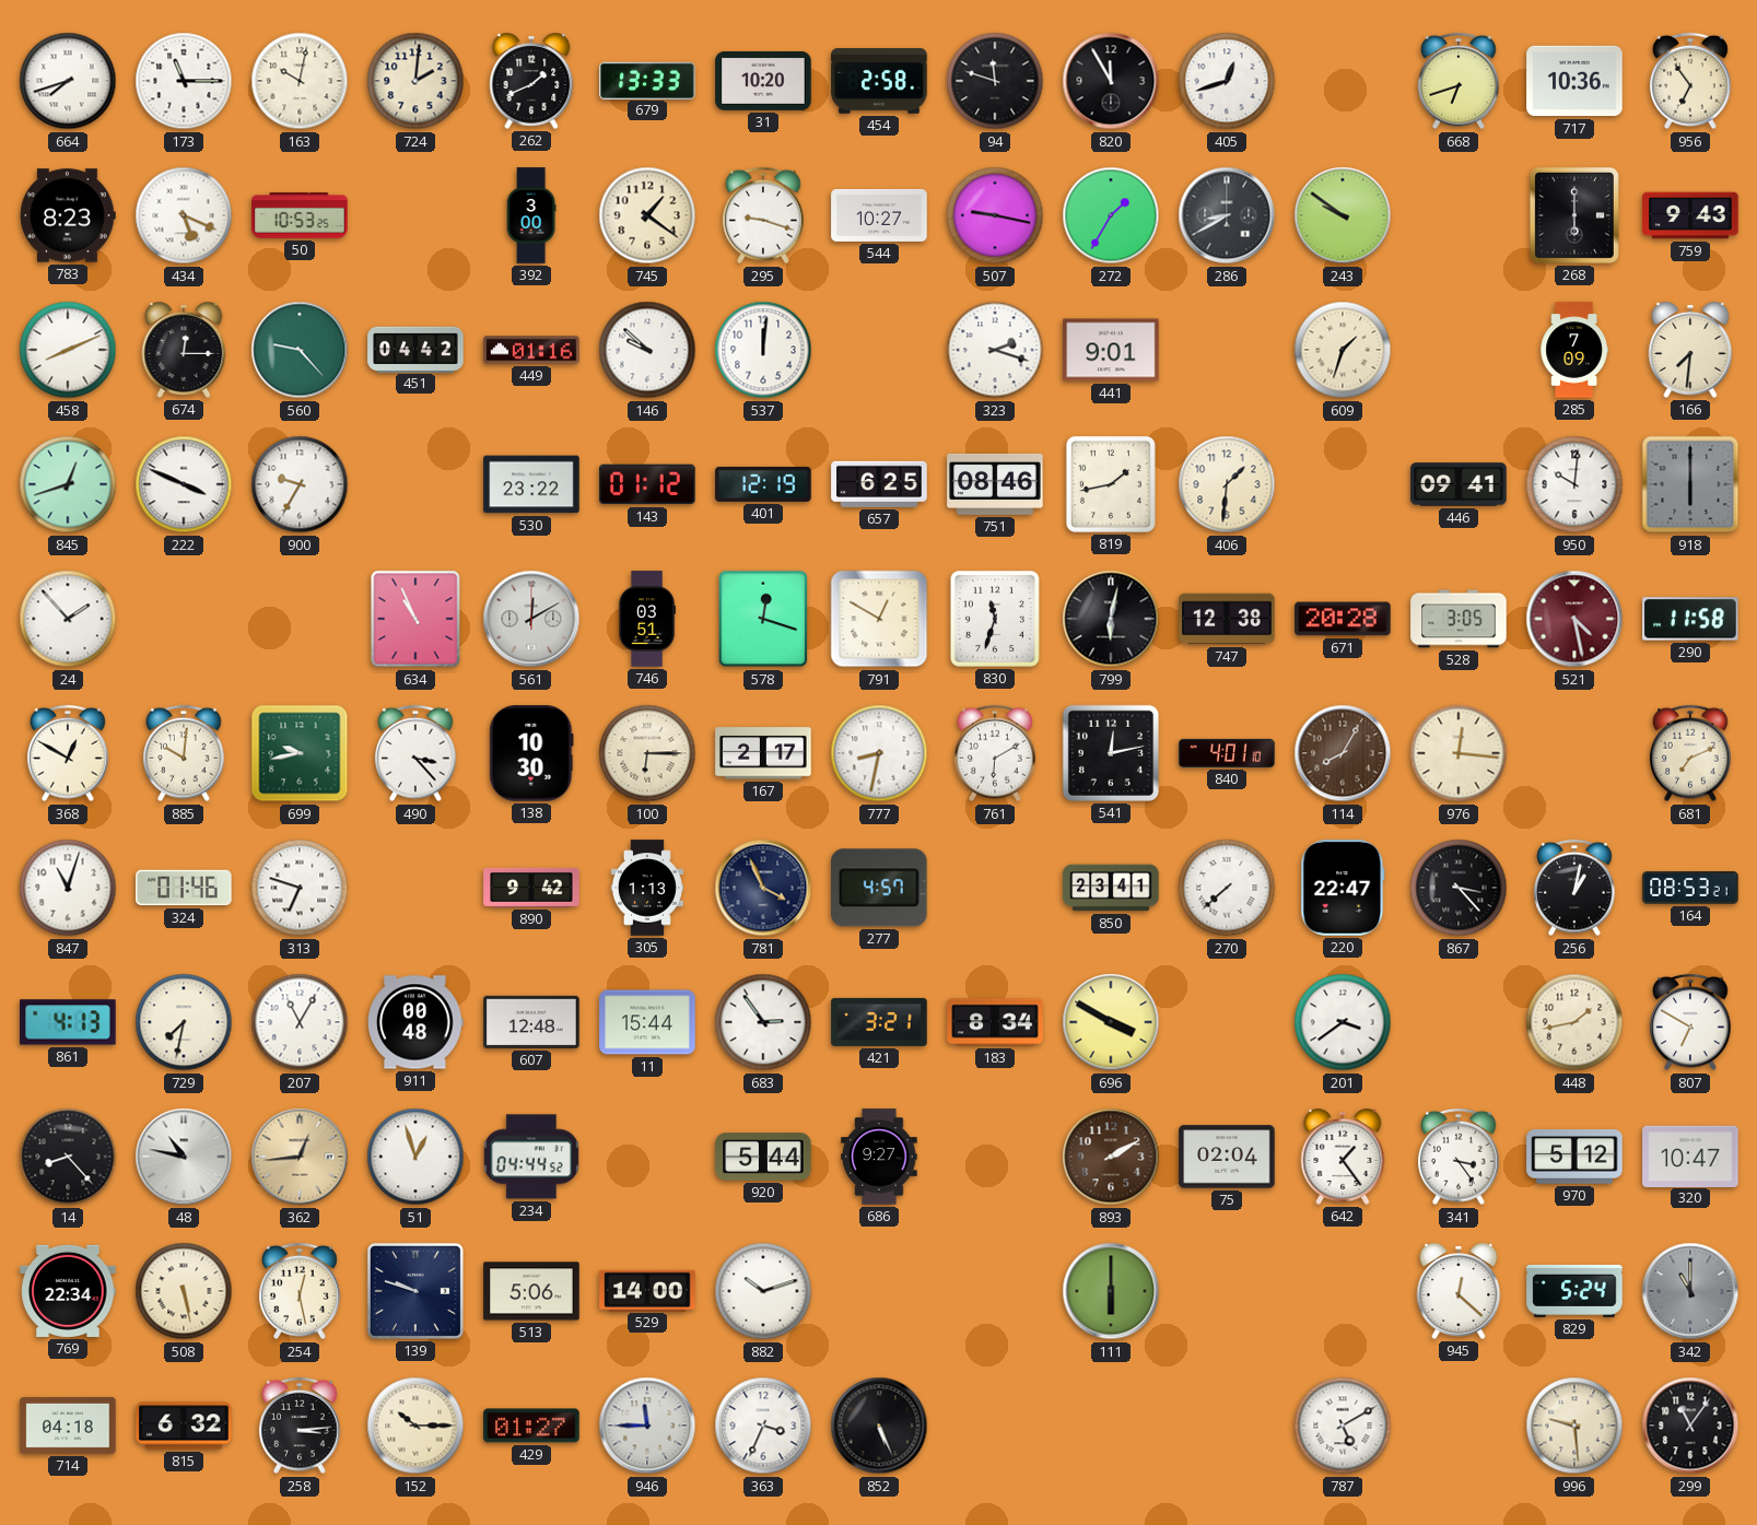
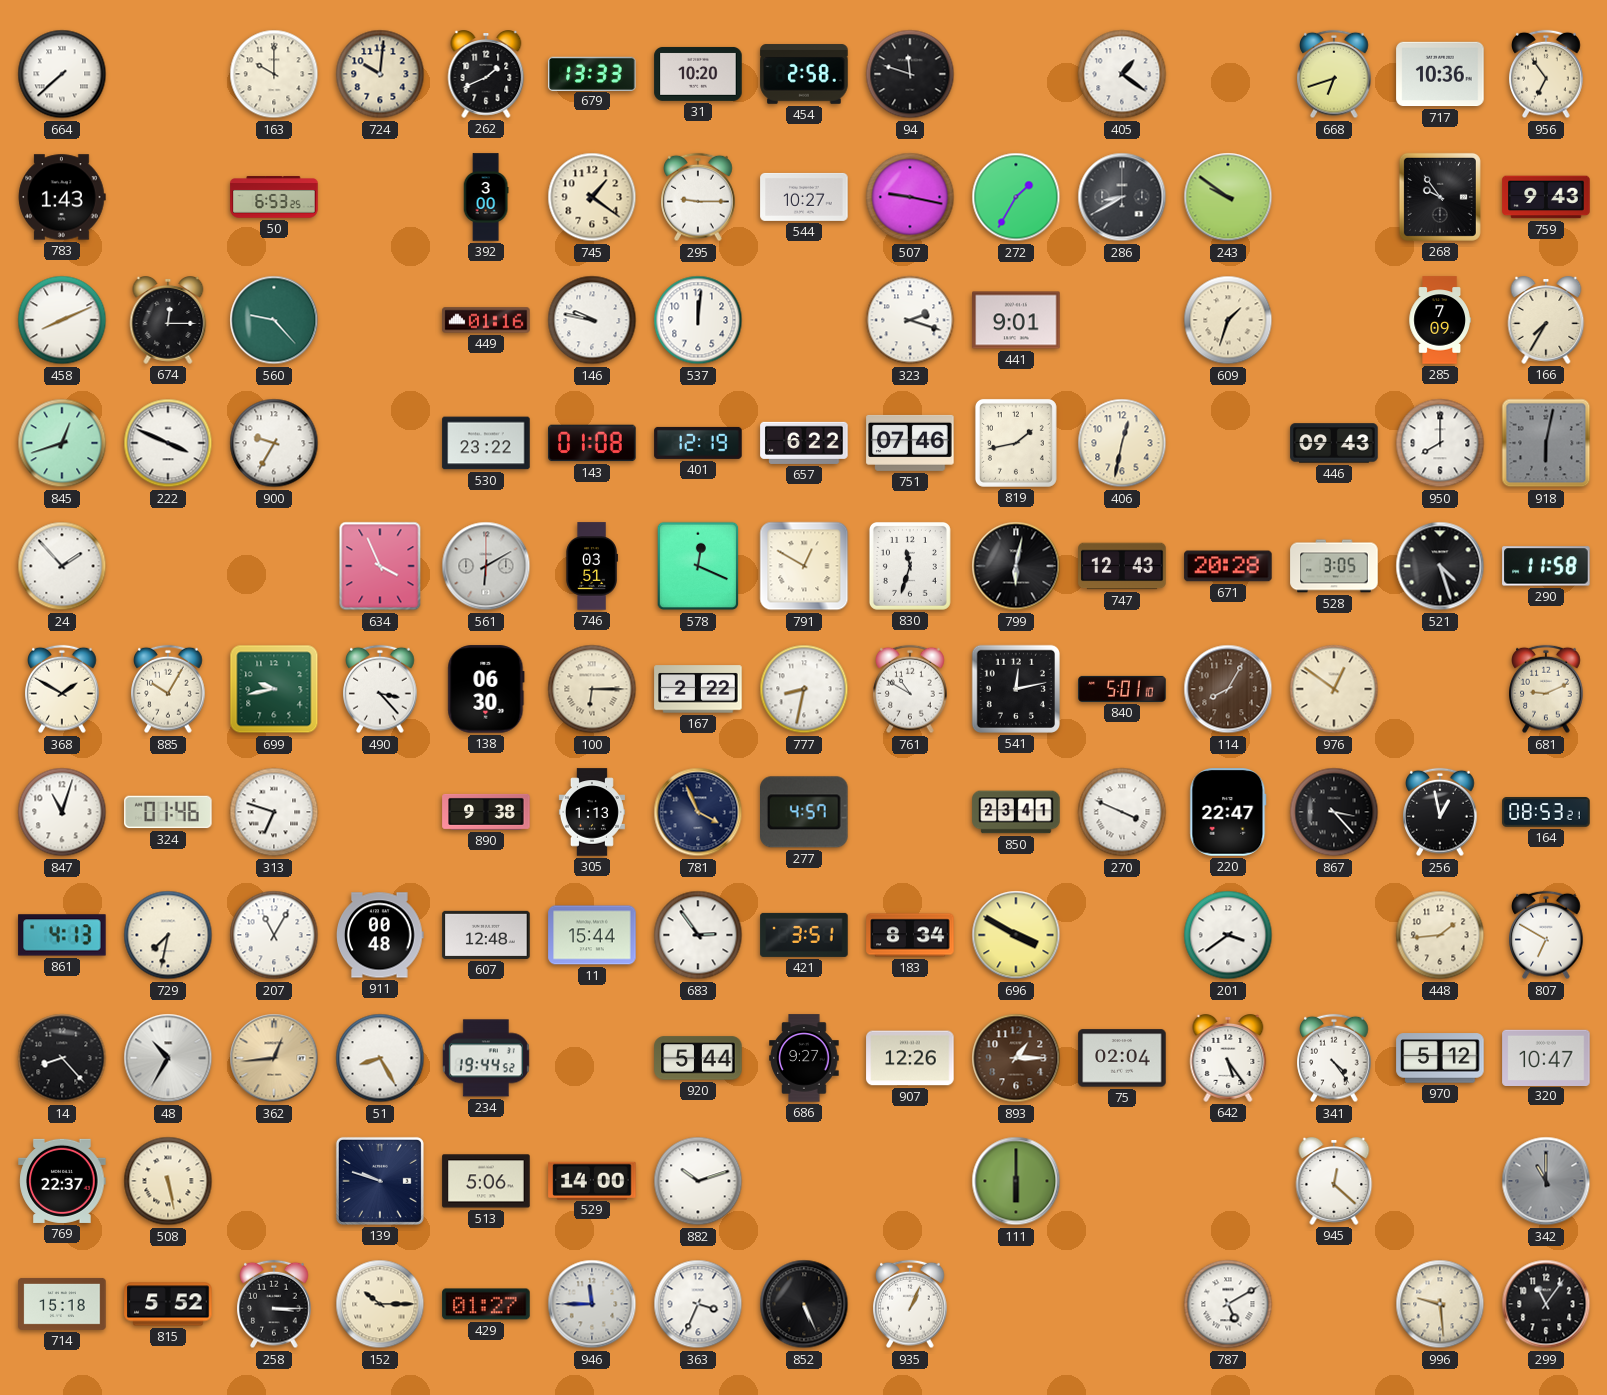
664: 7:42 -> 7:38 (62, 74)
173: 11:15 -> none (184, 81)
163: 10:02 -> 10:00 (274, 74)
724: 2:01 -> 10:01 (380, 74)
820: 11:55 -> none (1111, 81)
405: 12:42 -> 1:21 (1122, 74)
783: 8:23 -> 1:43 (62, 197)
434: 5:19 -> none (184, 215)
50: 10:53 -> 6:53 (274, 197)
295: 9:18 -> 9:15 (698, 197)
268: 6:00 -> 9:54 (1440, 197)
451: 04:42 -> none (415, 349)
146: 9:52 -> 9:47 (592, 320)
166: 7:31 -> 7:35 (1546, 321)
143: 01:12 -> 01:08 (592, 443)
657: 6:25 -> 6:22 (804, 443)
751: 08:46 -> 07:46 (910, 443)
406: 1:31 -> 12:32 (1122, 443)
446: 09:41 -> 09:43 (1334, 443)
950: 10:01 -> 8:00 (1440, 443)
918: 6:00 -> 6:02 (1546, 443)
634: 10:56 -> 3:56 (380, 566)
561: 12:10 -> 6:10 (486, 566)
578: 12:18 -> 12:19 (698, 566)
747: 12:38 -> 12:43 (1122, 566)
521: 4:28 -> 4:27 (1440, 566)
521 dial: burgundy -> black (1440, 566)
368: 12:50 -> 1:50 (62, 689)
885: 10:01 -> 10:05 (168, 689)
138: 10:30 -> 06:30 (486, 689)
167: 2:17 -> 2:22 (698, 689)
761: 6:10 -> 10:50 (910, 689)
840: 4:01 -> 5:01 (1122, 689)
976: 12:16 -> 12:51 (1334, 689)
681: 7:11 -> 9:11 (1546, 689)
890: 9:42 -> 9:38 (486, 812)
270: 7:38 -> 3:49 (1122, 812)
256: 1:02 -> 12:58 (1440, 812)
421: 3:21 -> 3:51 (804, 935)
448: 1:43 -> 1:44 (1440, 935)
48: 10:47 -> 10:35 (168, 1058)
51: 12:57 -> 8:25 (380, 1058)
234: 04:44 -> 19:44 (486, 1058)
907: none -> 12:26 (910, 1058)
893: 2:10 -> 1:15 (1016, 1058)
642: 1:24 -> 5:24 (1228, 1059)
341: 3:24 -> 4:24 (1334, 1058)
769: 22:34 -> 22:37 (62, 1181)
254: 12:28 -> none (300, 1291)
829: 5:24 -> none (1574, 1291)
714: 04:18 -> 15:18 (62, 1304)
815: 6:32 -> 5:52 (168, 1304)
258: 3:14 -> 3:15 (274, 1304)
935: none -> 1:04 (910, 1304)
